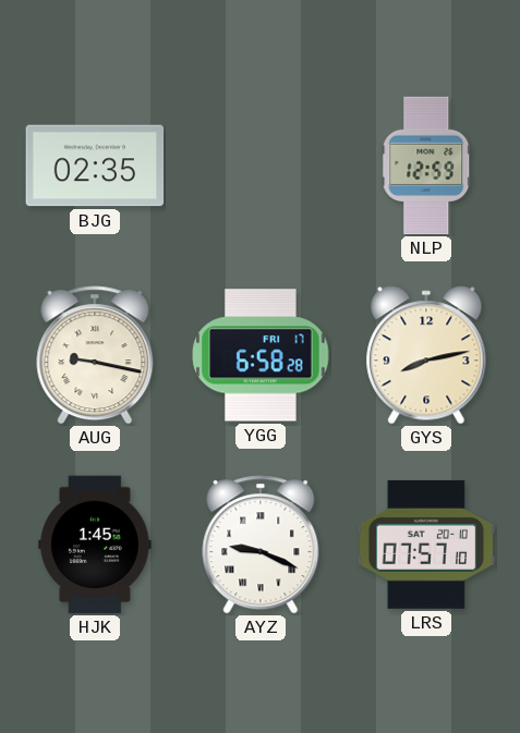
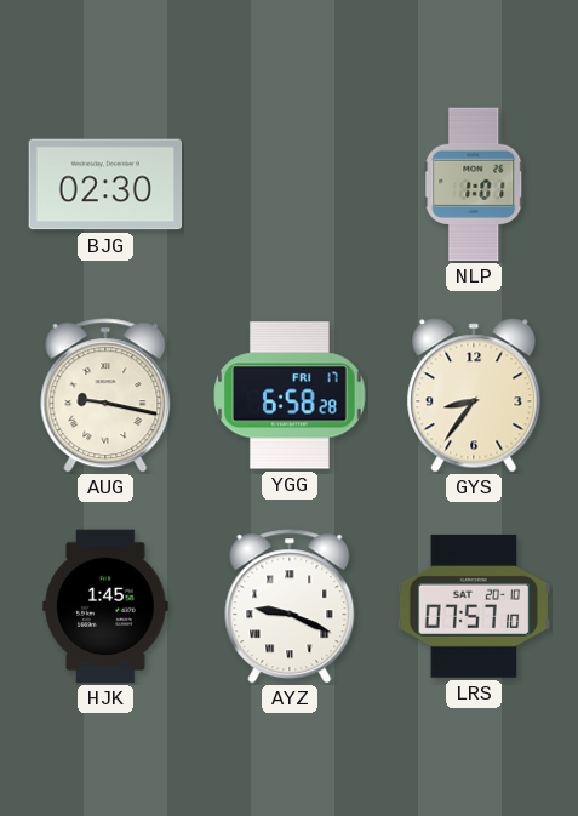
BJG: 02:35 -> 02:30 (105, 184)
NLP: 12:59 -> 1:01 (474, 184)
GYS: 8:13 -> 8:36 (474, 395)
